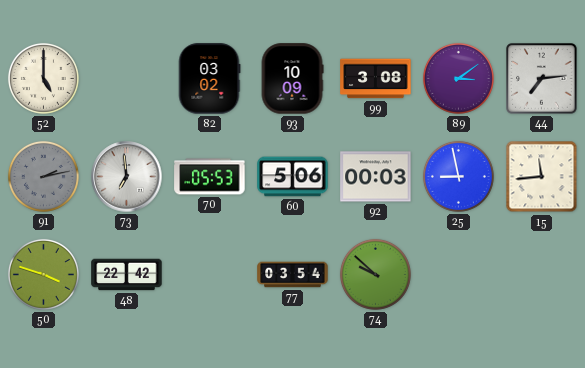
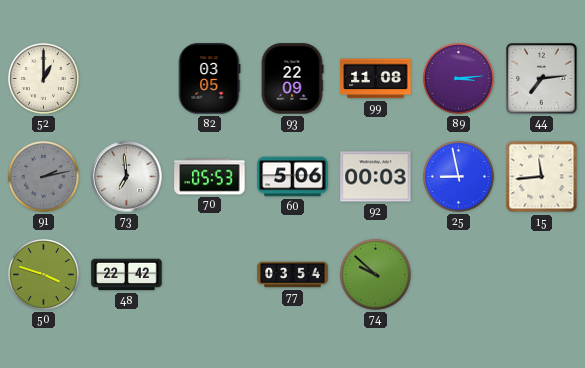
52: 5:00 -> 1:00 (43, 78)
82: 03:02 -> 03:05 (209, 79)
93: 10:09 -> 22:09 (292, 79)
99: 3:08 -> 11:08 (376, 79)
89: 3:09 -> 3:14 (458, 78)
